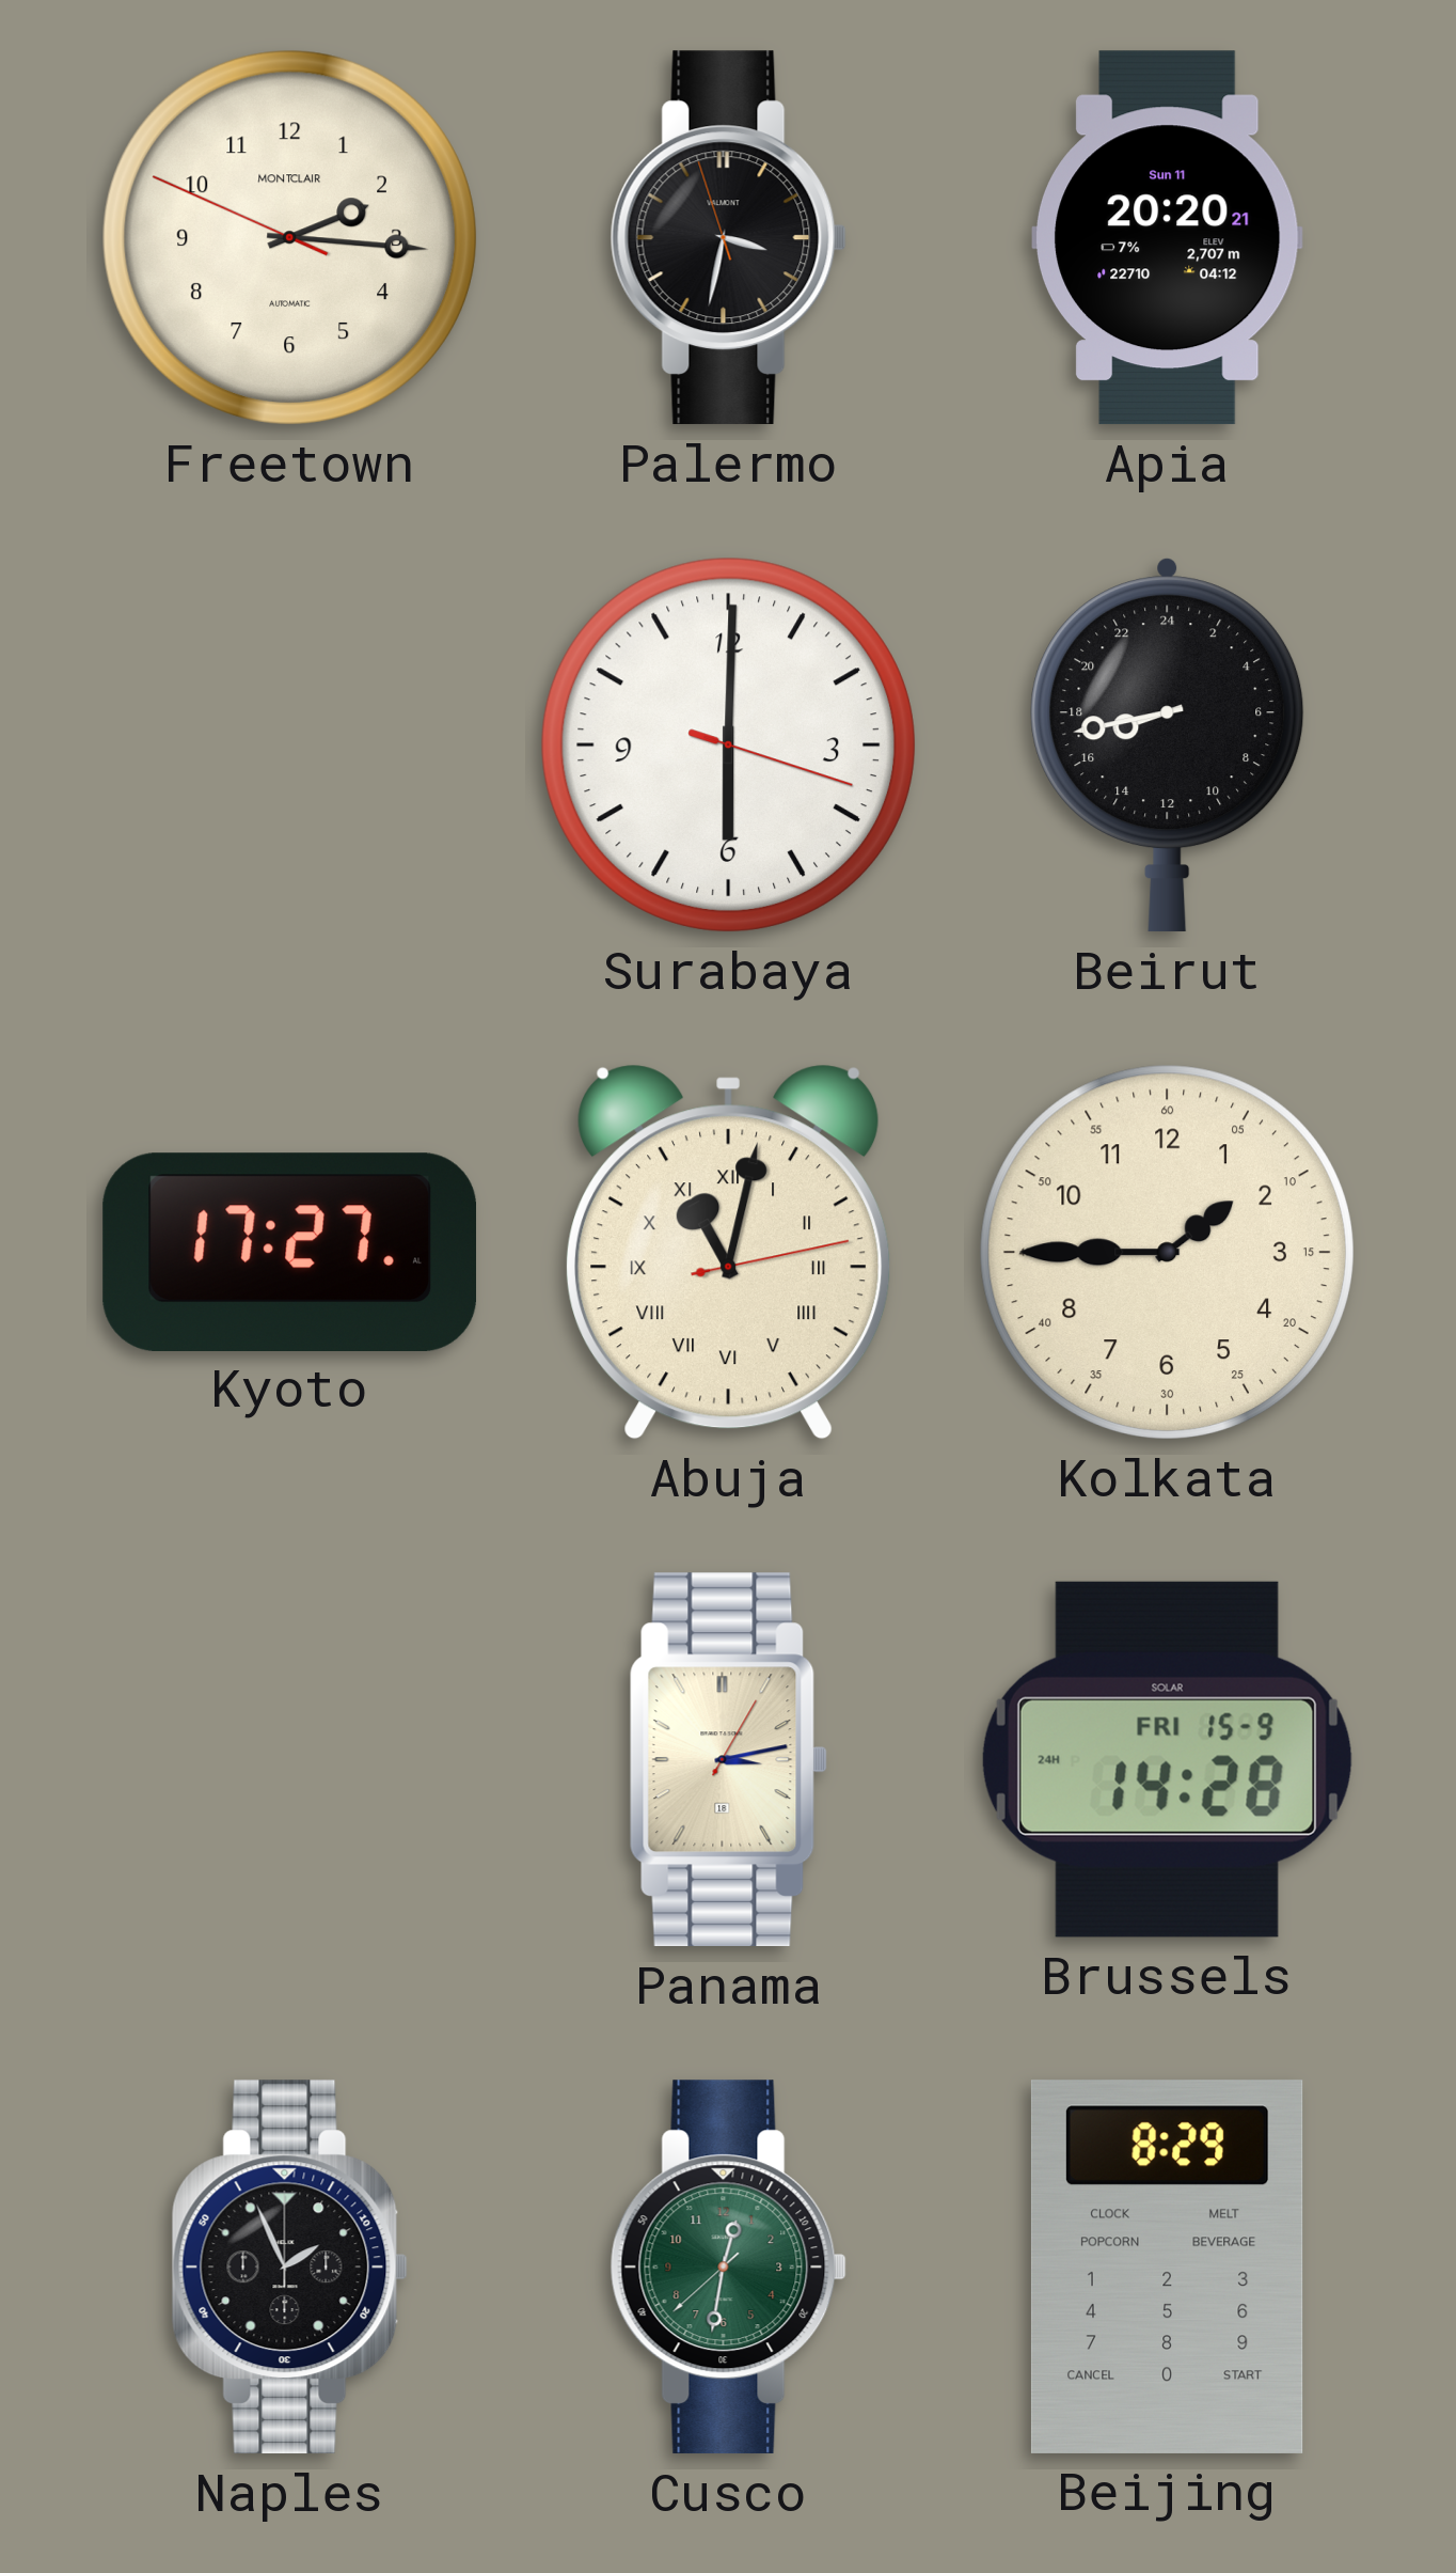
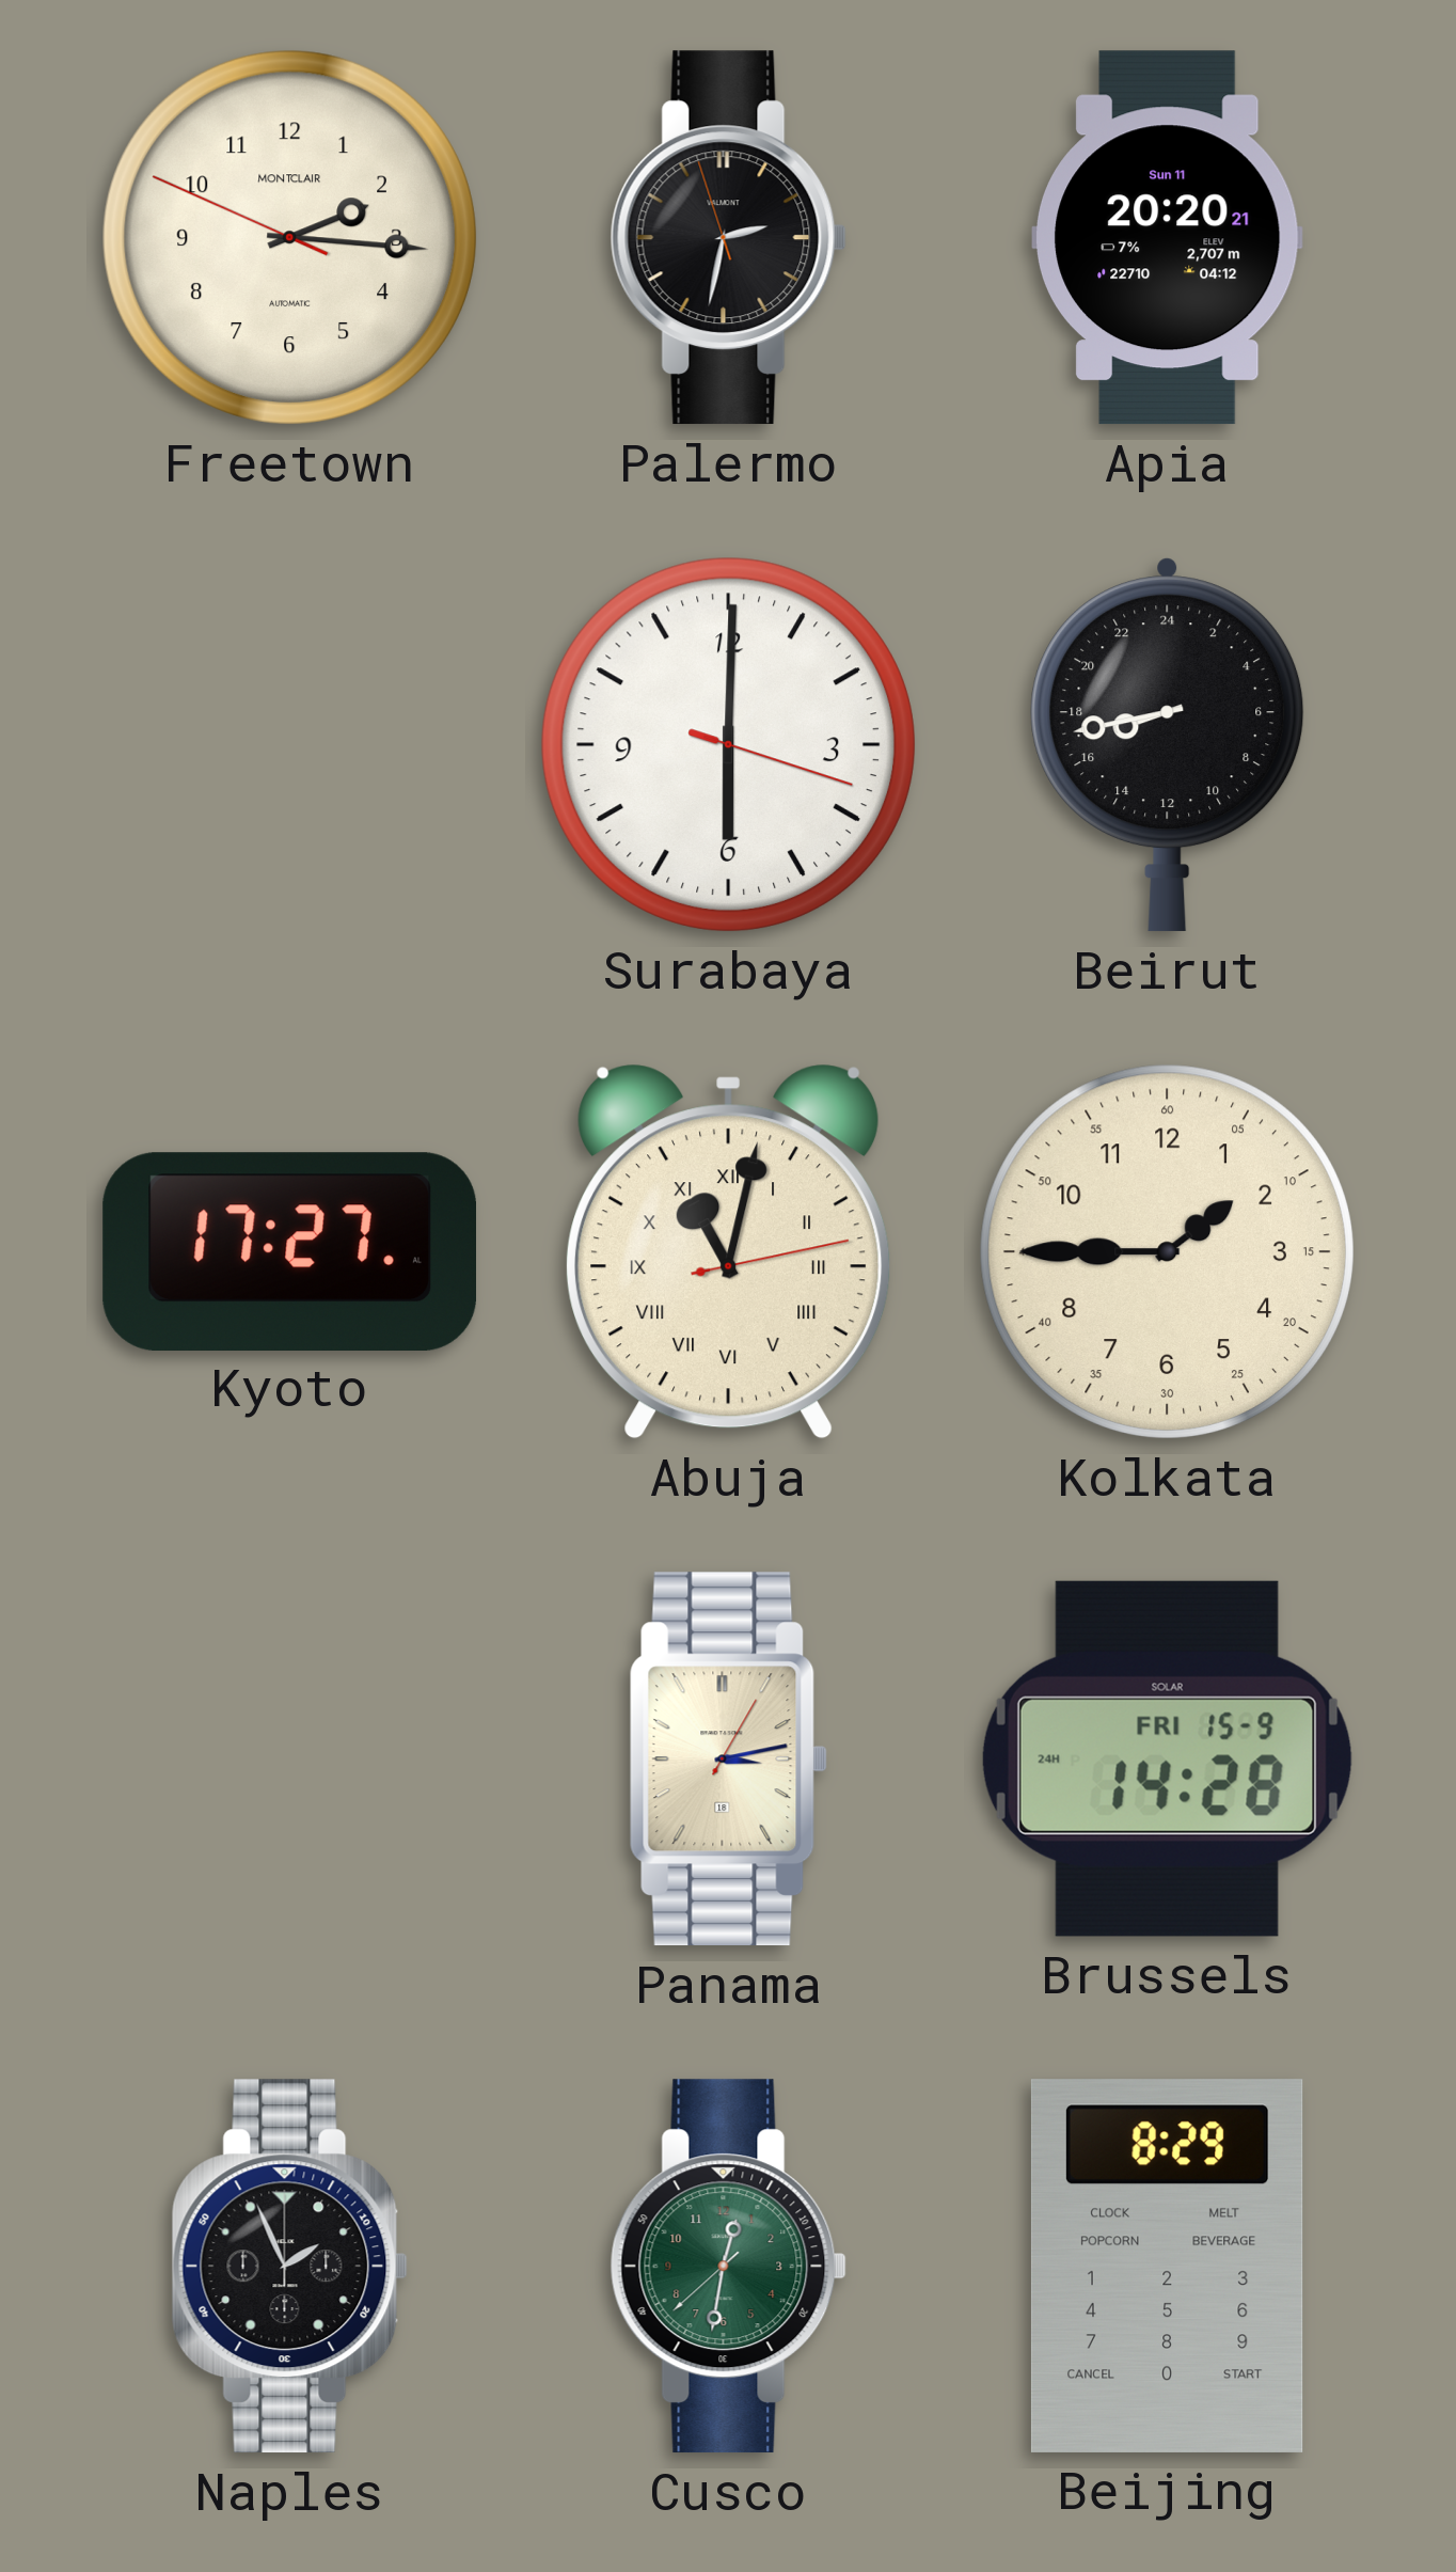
Palermo: 3:31 -> 2:31 (728, 238)
